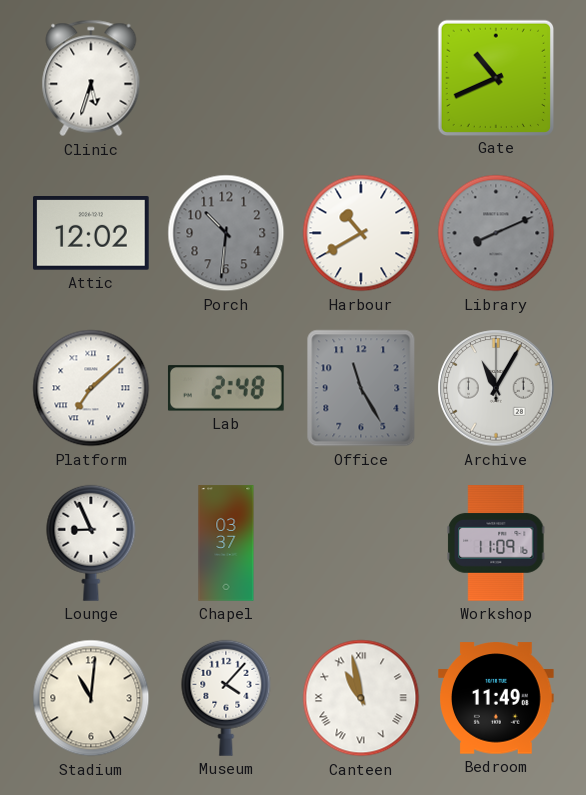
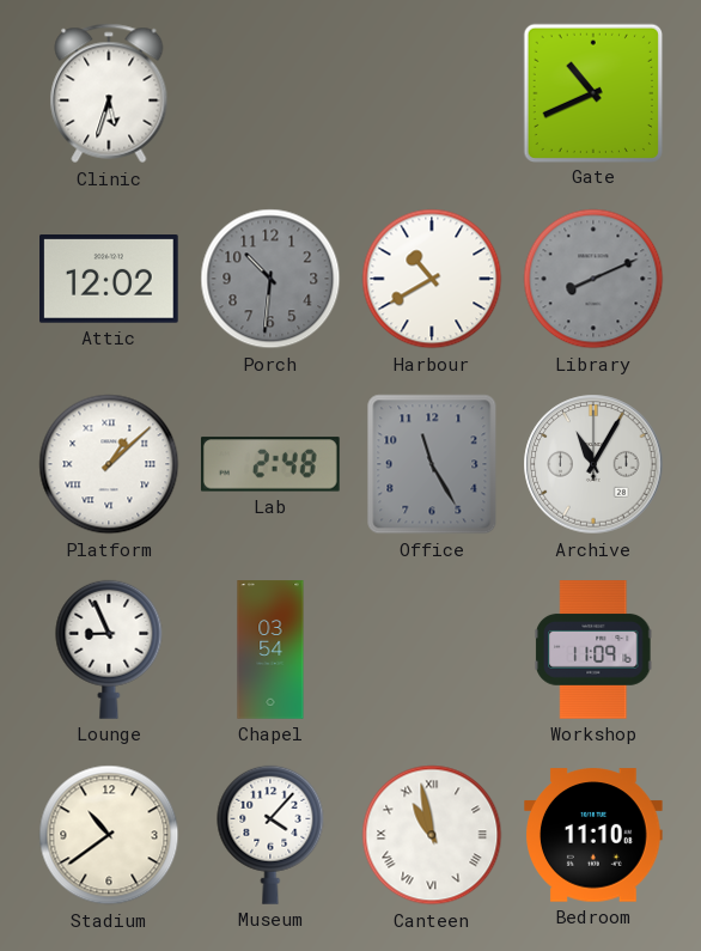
Platform: 7:08 -> 1:08 (109, 464)
Chapel: 03:37 -> 03:54 (270, 650)
Stadium: 11:01 -> 10:39 (109, 835)
Bedroom: 11:49 -> 11:10 (593, 835)
